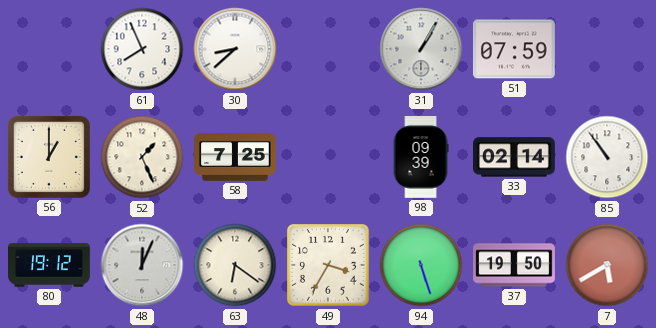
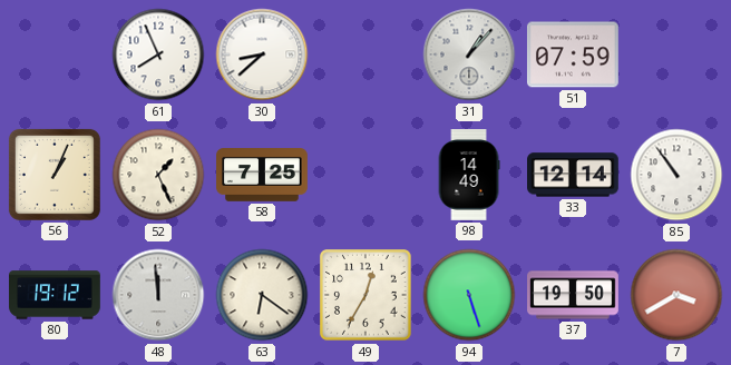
31: 1:05 -> 1:07 (469, 55)
56: 1:00 -> 1:04 (55, 175)
98: 09:39 -> 14:49 (469, 176)
33: 02:14 -> 12:14 (574, 175)
48: 12:04 -> 11:59 (158, 295)
49: 3:35 -> 12:35 (365, 295)
7: 5:40 -> 3:40 (676, 295)
